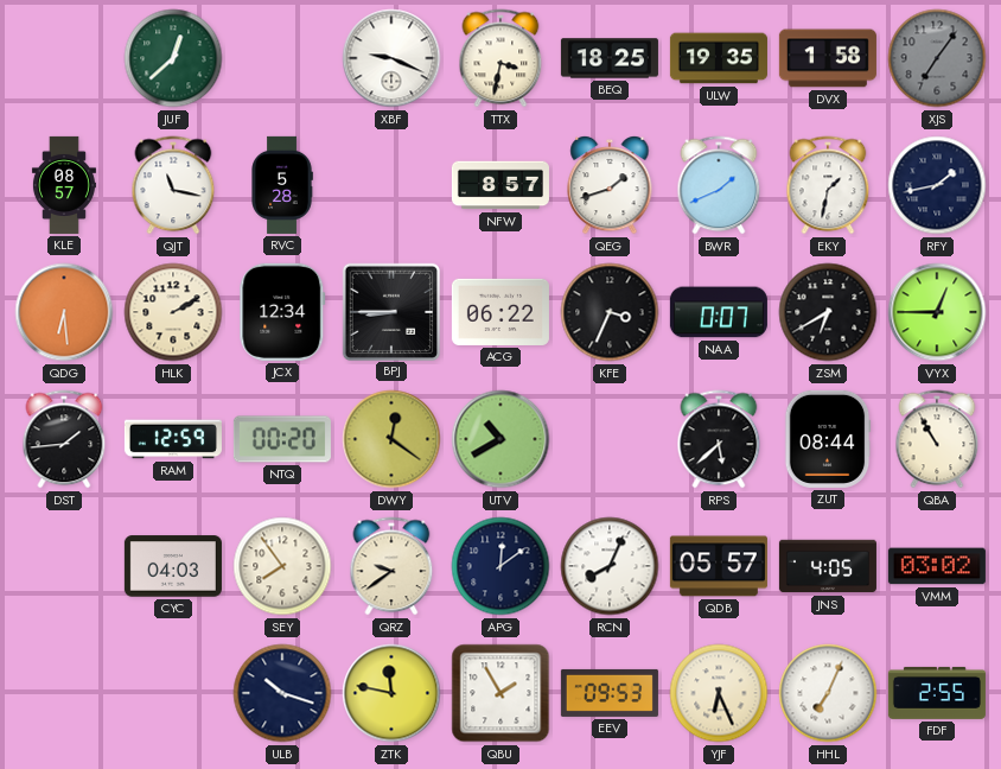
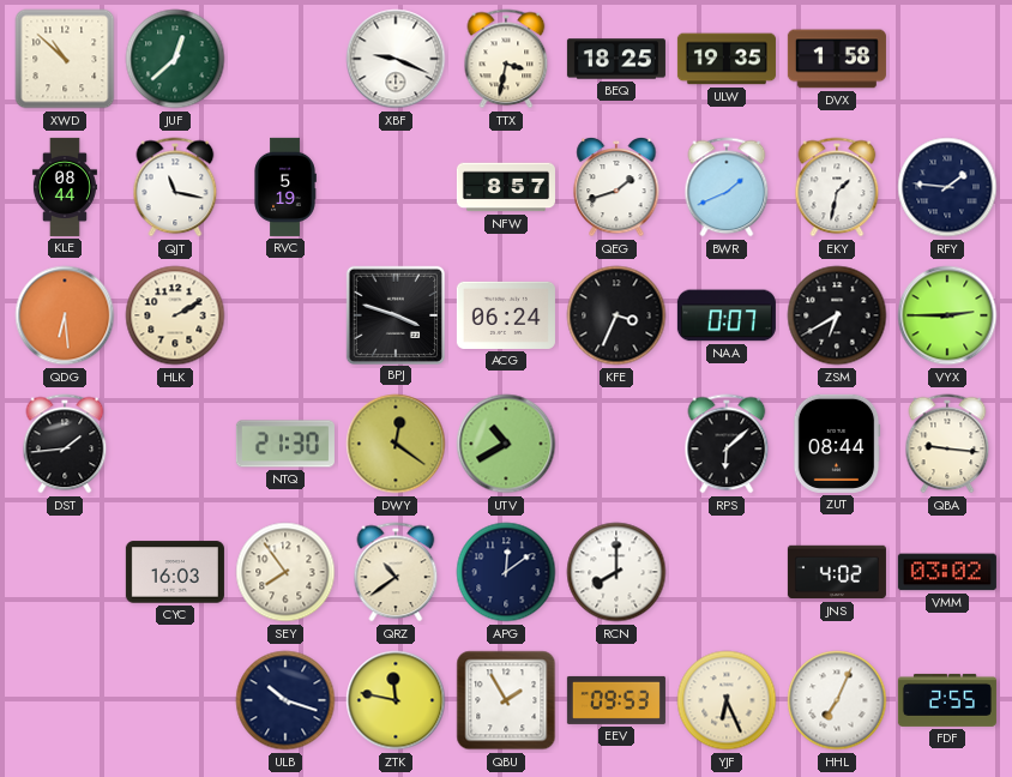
XWD: none -> 10:52 (65, 59)
XJS: 7:06 -> none (937, 58)
KLE: 08:57 -> 08:44 (65, 187)
RVC: 5:28 -> 5:19 (285, 187)
RFY: 1:43 -> 1:46 (947, 187)
JCX: 12:34 -> none (282, 312)
BPJ: 8:45 -> 3:48 (394, 314)
ACG: 06:22 -> 06:24 (506, 315)
VYX: 12:45 -> 2:45 (947, 315)
RAM: 12:59 -> none (173, 439)
NTQ: 00:20 -> 21:30 (285, 444)
RPS: 5:38 -> 6:08 (727, 444)
QBA: 10:55 -> 9:16 (947, 444)
CYC: 04:03 -> 16:03 (175, 572)
QRZ: 9:39 -> 10:39 (396, 572)
RCN: 8:04 -> 8:00 (616, 572)
QDB: 05:57 -> none (719, 566)
JNS: 4:05 -> 4:02 (837, 572)
